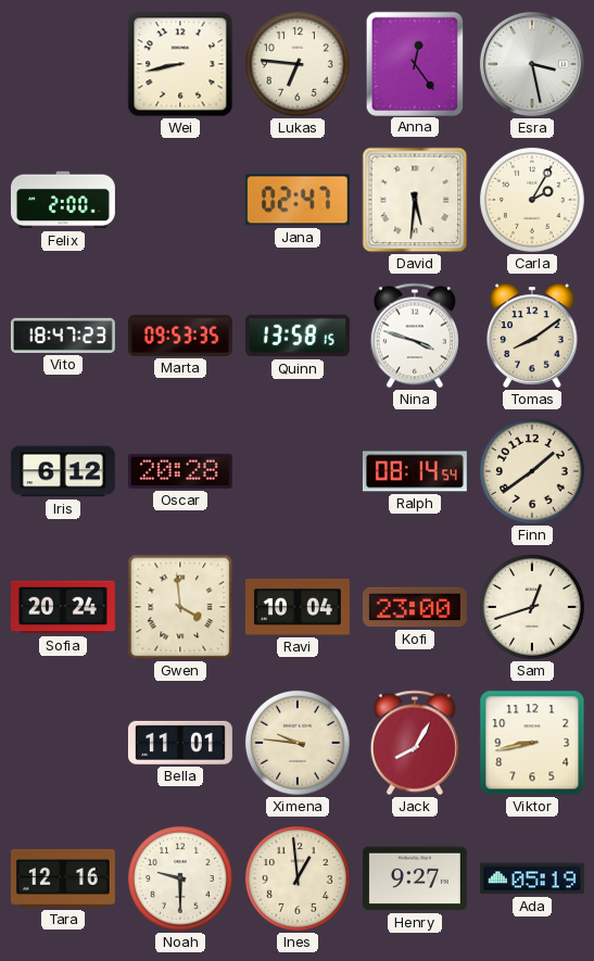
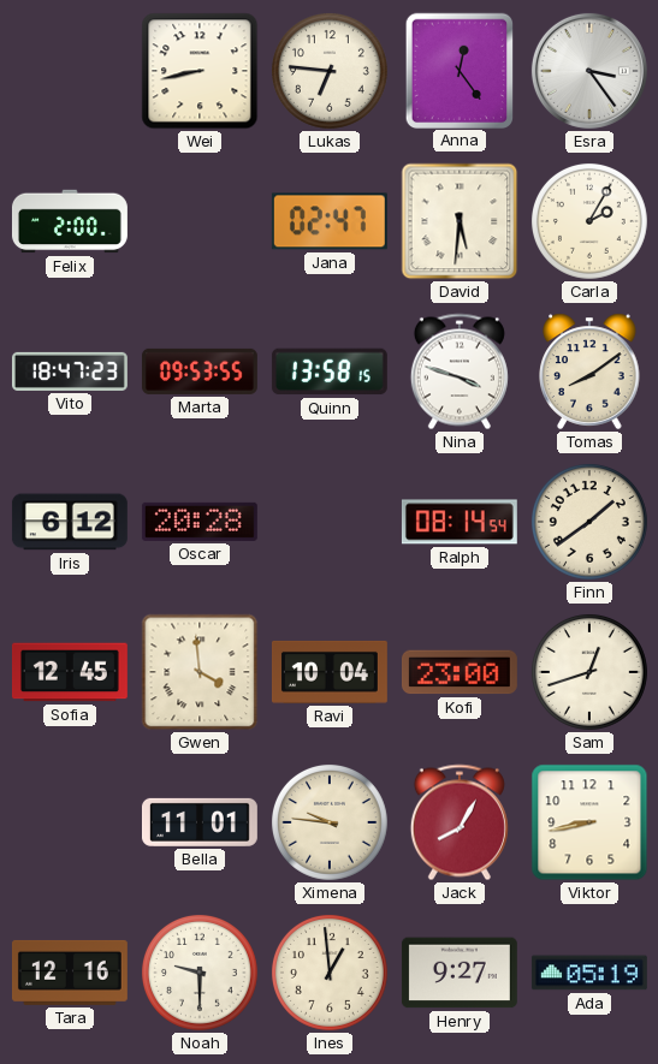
Esra: 3:28 -> 3:24 (589, 71)
Marta: 09:53:35 -> 09:53:55 (200, 371)
Sofia: 20:24 -> 12:45 (70, 672)
